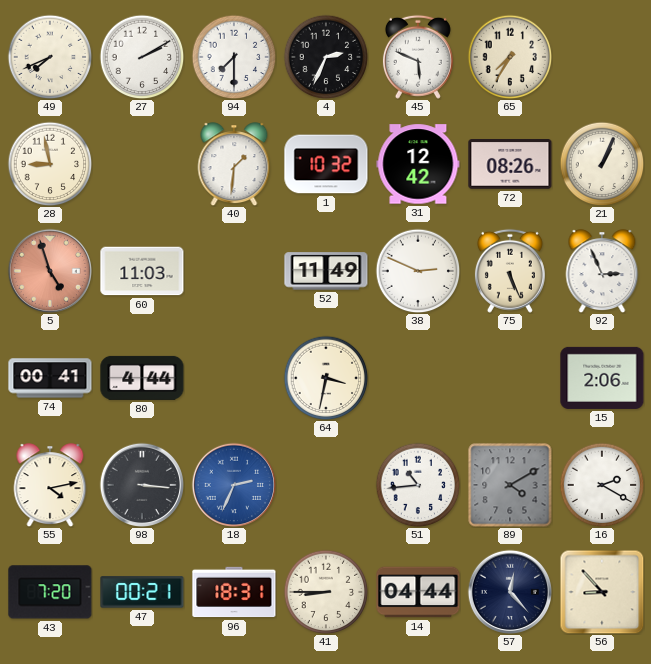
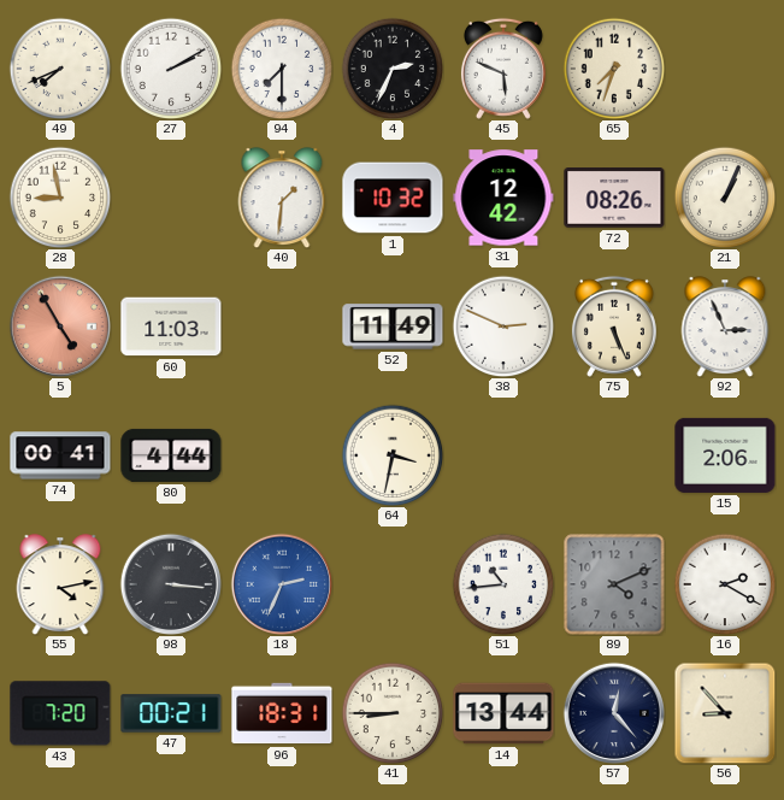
65: 7:35 -> 7:33 (614, 69)
5: 4:57 -> 4:55 (59, 325)
89: 4:10 -> 4:11 (614, 584)
14: 04:44 -> 13:44 (503, 713)
